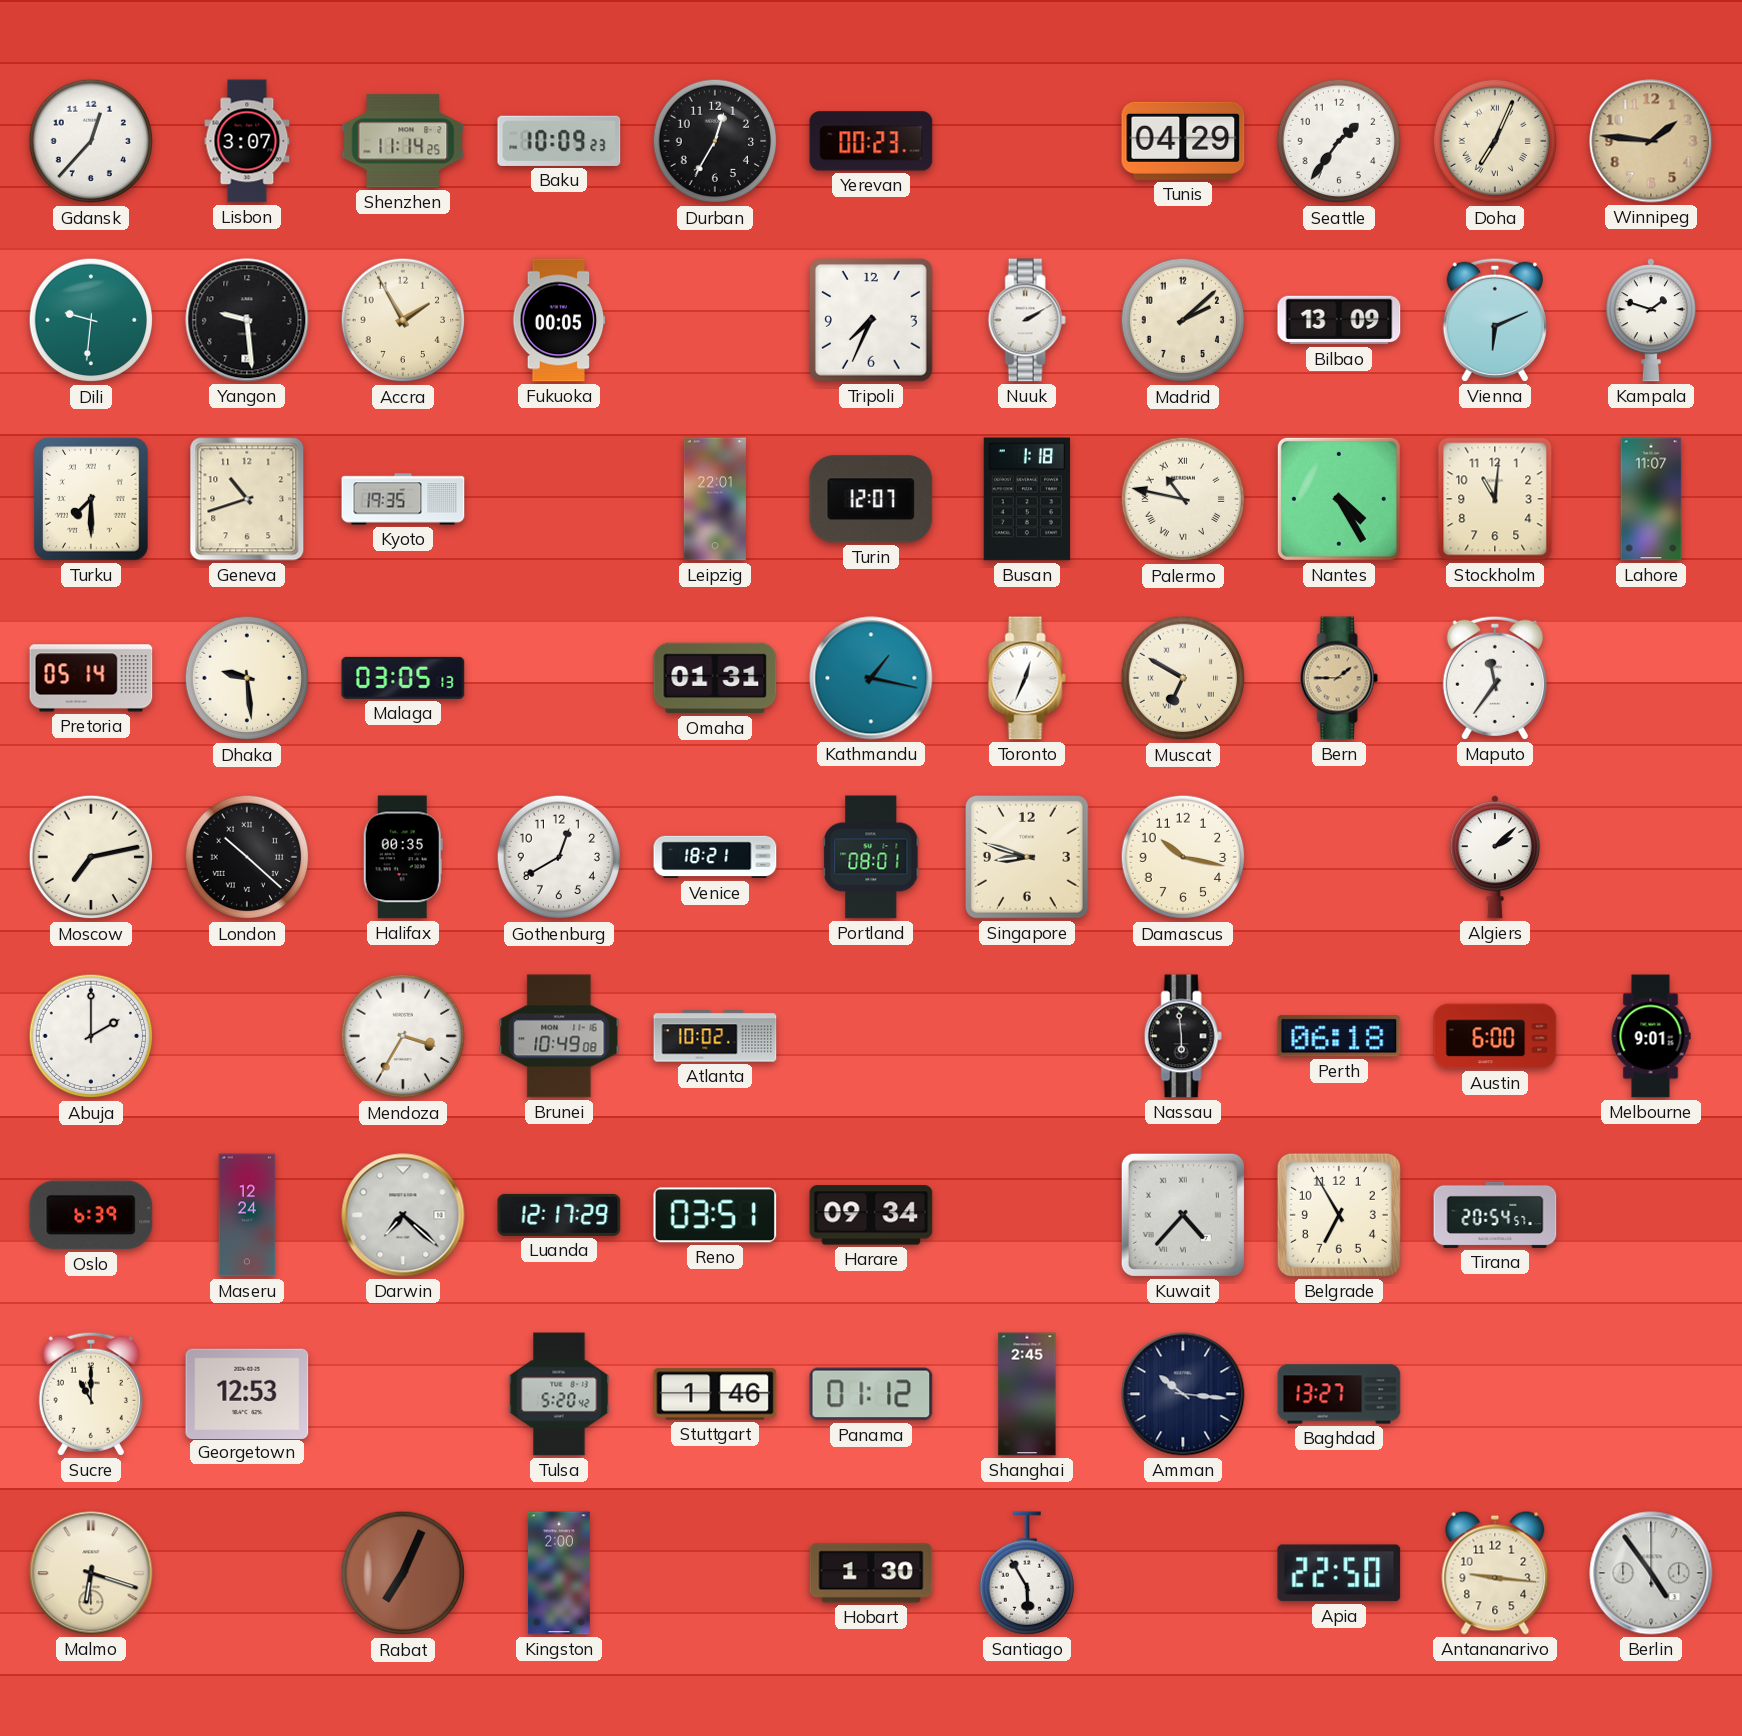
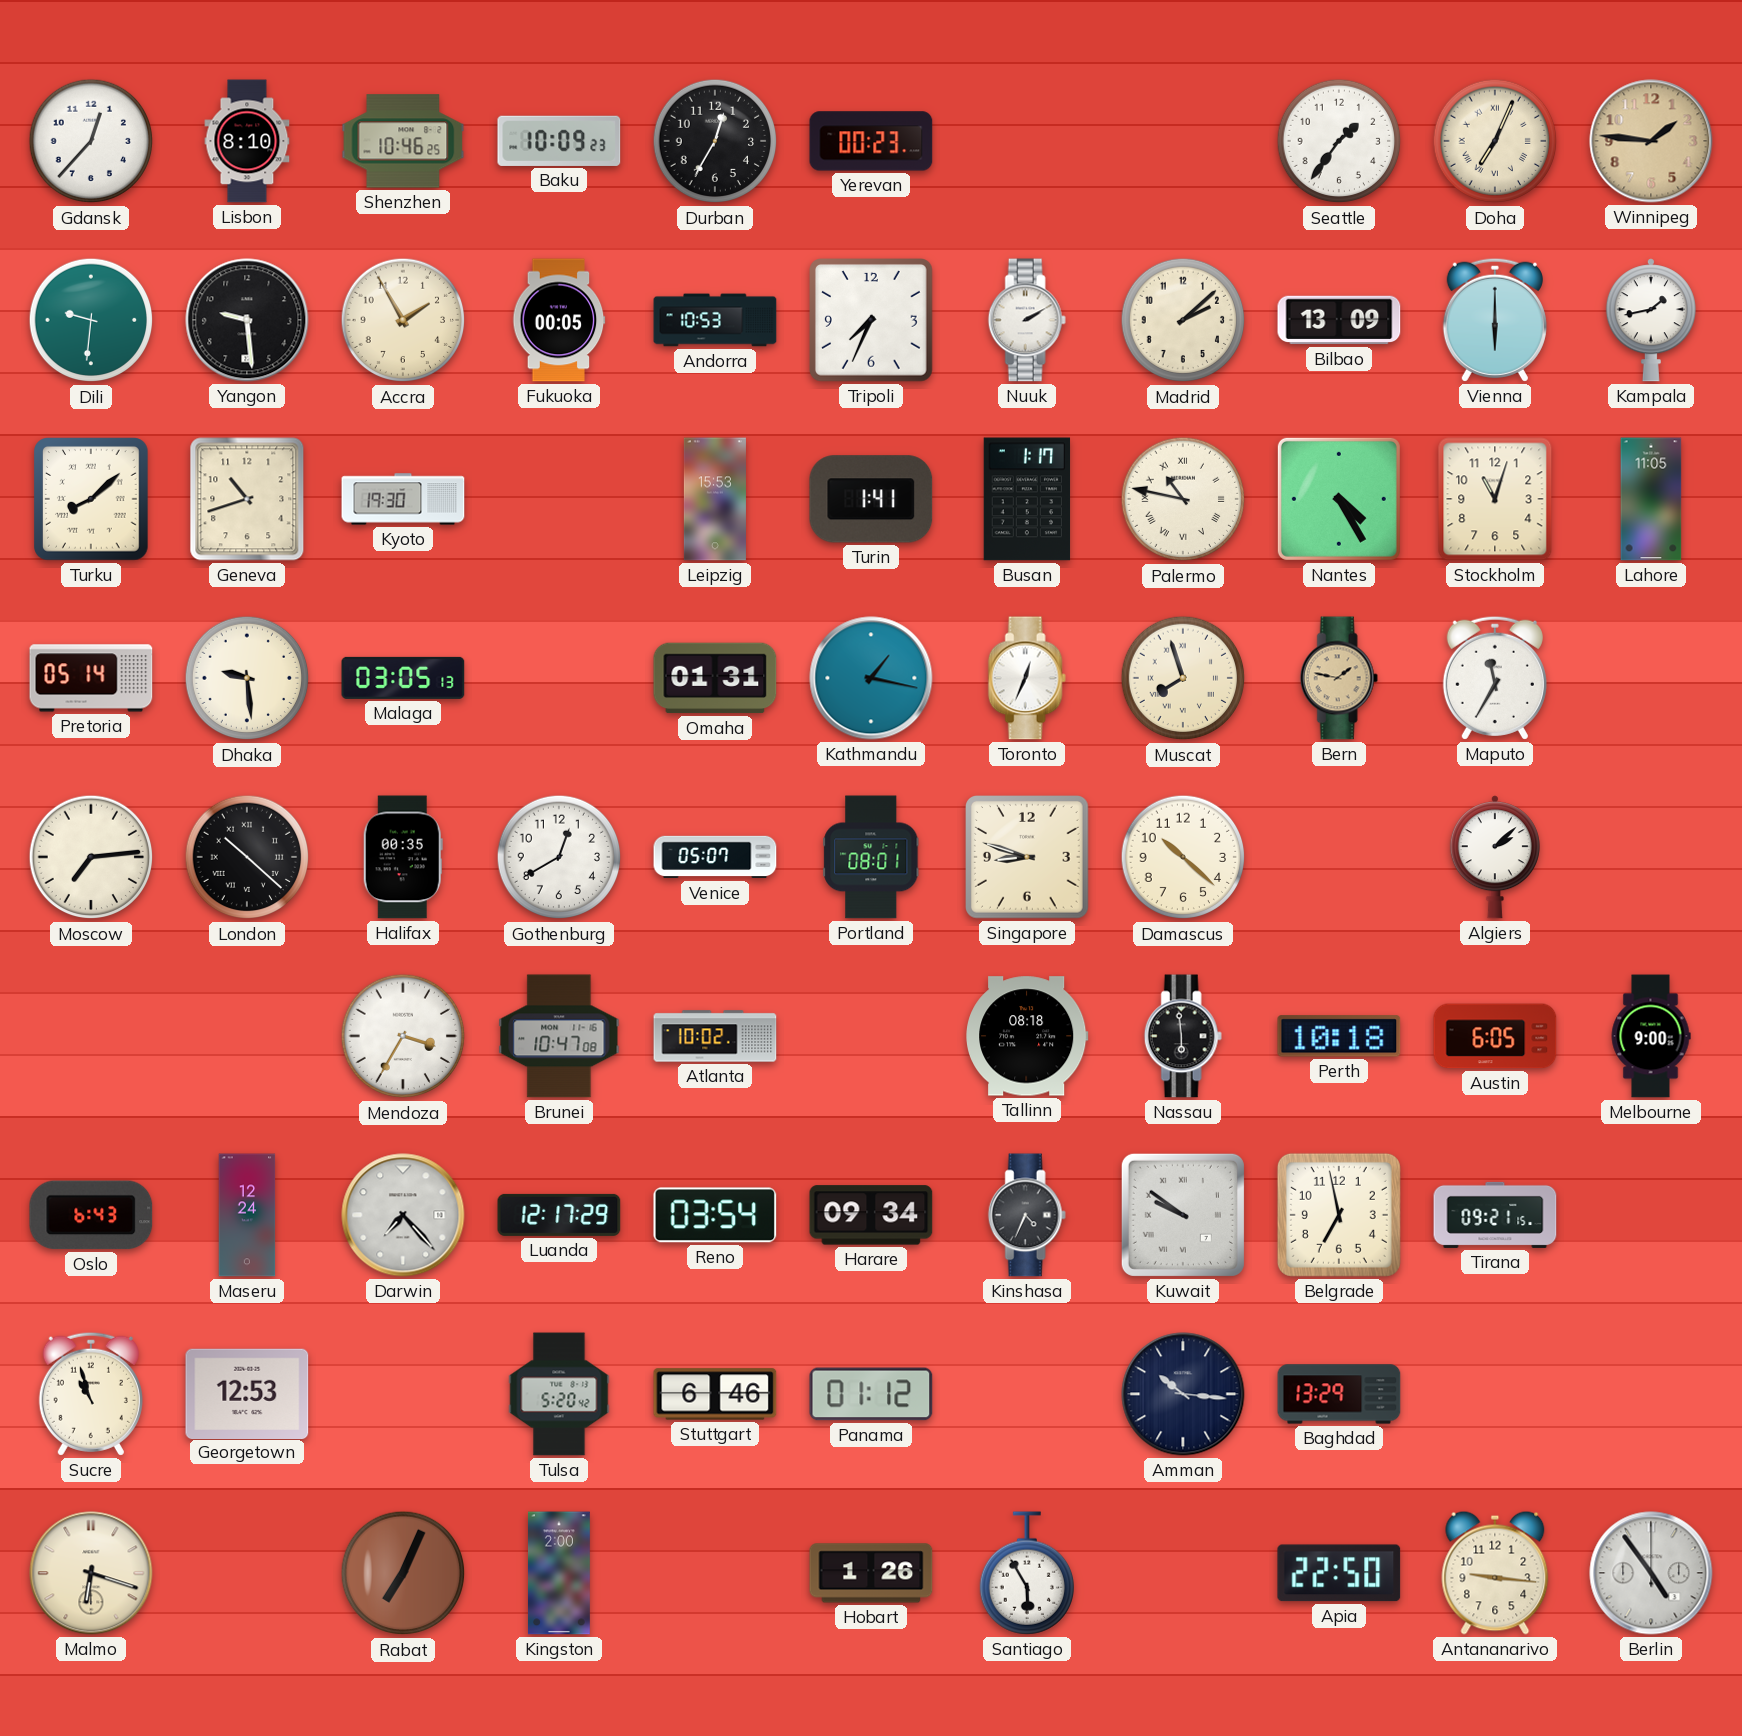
Lisbon: 3:07 -> 8:10 (247, 141)
Shenzhen: 11:14 -> 10:46 (403, 141)
Tunis: 04:29 -> none (1183, 141)
Andorra: none -> 10:53 (715, 320)
Vienna: 6:11 -> 6:00 (1495, 320)
Kampala: 1:48 -> 1:43 (1651, 320)
Turku: 7:30 -> 8:08 (91, 499)
Kyoto: 19:35 -> 19:30 (403, 499)
Leipzig: 22:01 -> 15:53 (715, 499)
Turin: 12:07 -> 1:41 (871, 499)
Busan: 1:18 -> 1:17 (1027, 499)
Stockholm: 11:01 -> 11:03 (1495, 499)
Lahore: 11:07 -> 11:05 (1651, 499)
Muscat: 6:50 -> 7:57 (1183, 678)
Bern: 1:45 -> 1:47 (1339, 678)
Maputo: 11:36 -> 11:35 (1495, 678)
Moscow: 7:13 -> 7:14 (91, 857)
Venice: 18:21 -> 05:07 (715, 857)
Damascus: 10:17 -> 10:22 (1183, 857)
Abuja: 2:00 -> none (91, 1036)
Brunei: 10:49 -> 10:47 (559, 1036)
Tallinn: none -> 08:18 (1028, 1036)
Perth: 06:18 -> 10:18 (1339, 1036)
Austin: 6:00 -> 6:05 (1495, 1036)
Melbourne: 9:01 -> 9:00 (1651, 1036)
Oslo: 6:39 -> 6:43 (91, 1215)
Darwin: 7:22 -> 7:23 (403, 1215)
Reno: 03:51 -> 03:54 (715, 1215)
Kinshasa: none -> 4:34 (1027, 1215)
Kuwait: 4:37 -> 9:51 (1183, 1215)
Belgrade: 6:55 -> 6:58 (1339, 1215)
Tirana: 20:54 -> 09:21 (1495, 1215)
Sucre: 11:00 -> 10:57 (91, 1394)
Stuttgart: 1:46 -> 6:46 (715, 1394)
Shanghai: 2:45 -> none (1027, 1394)
Baghdad: 13:27 -> 13:29 (1339, 1394)
Hobart: 1:30 -> 1:26 (871, 1573)
